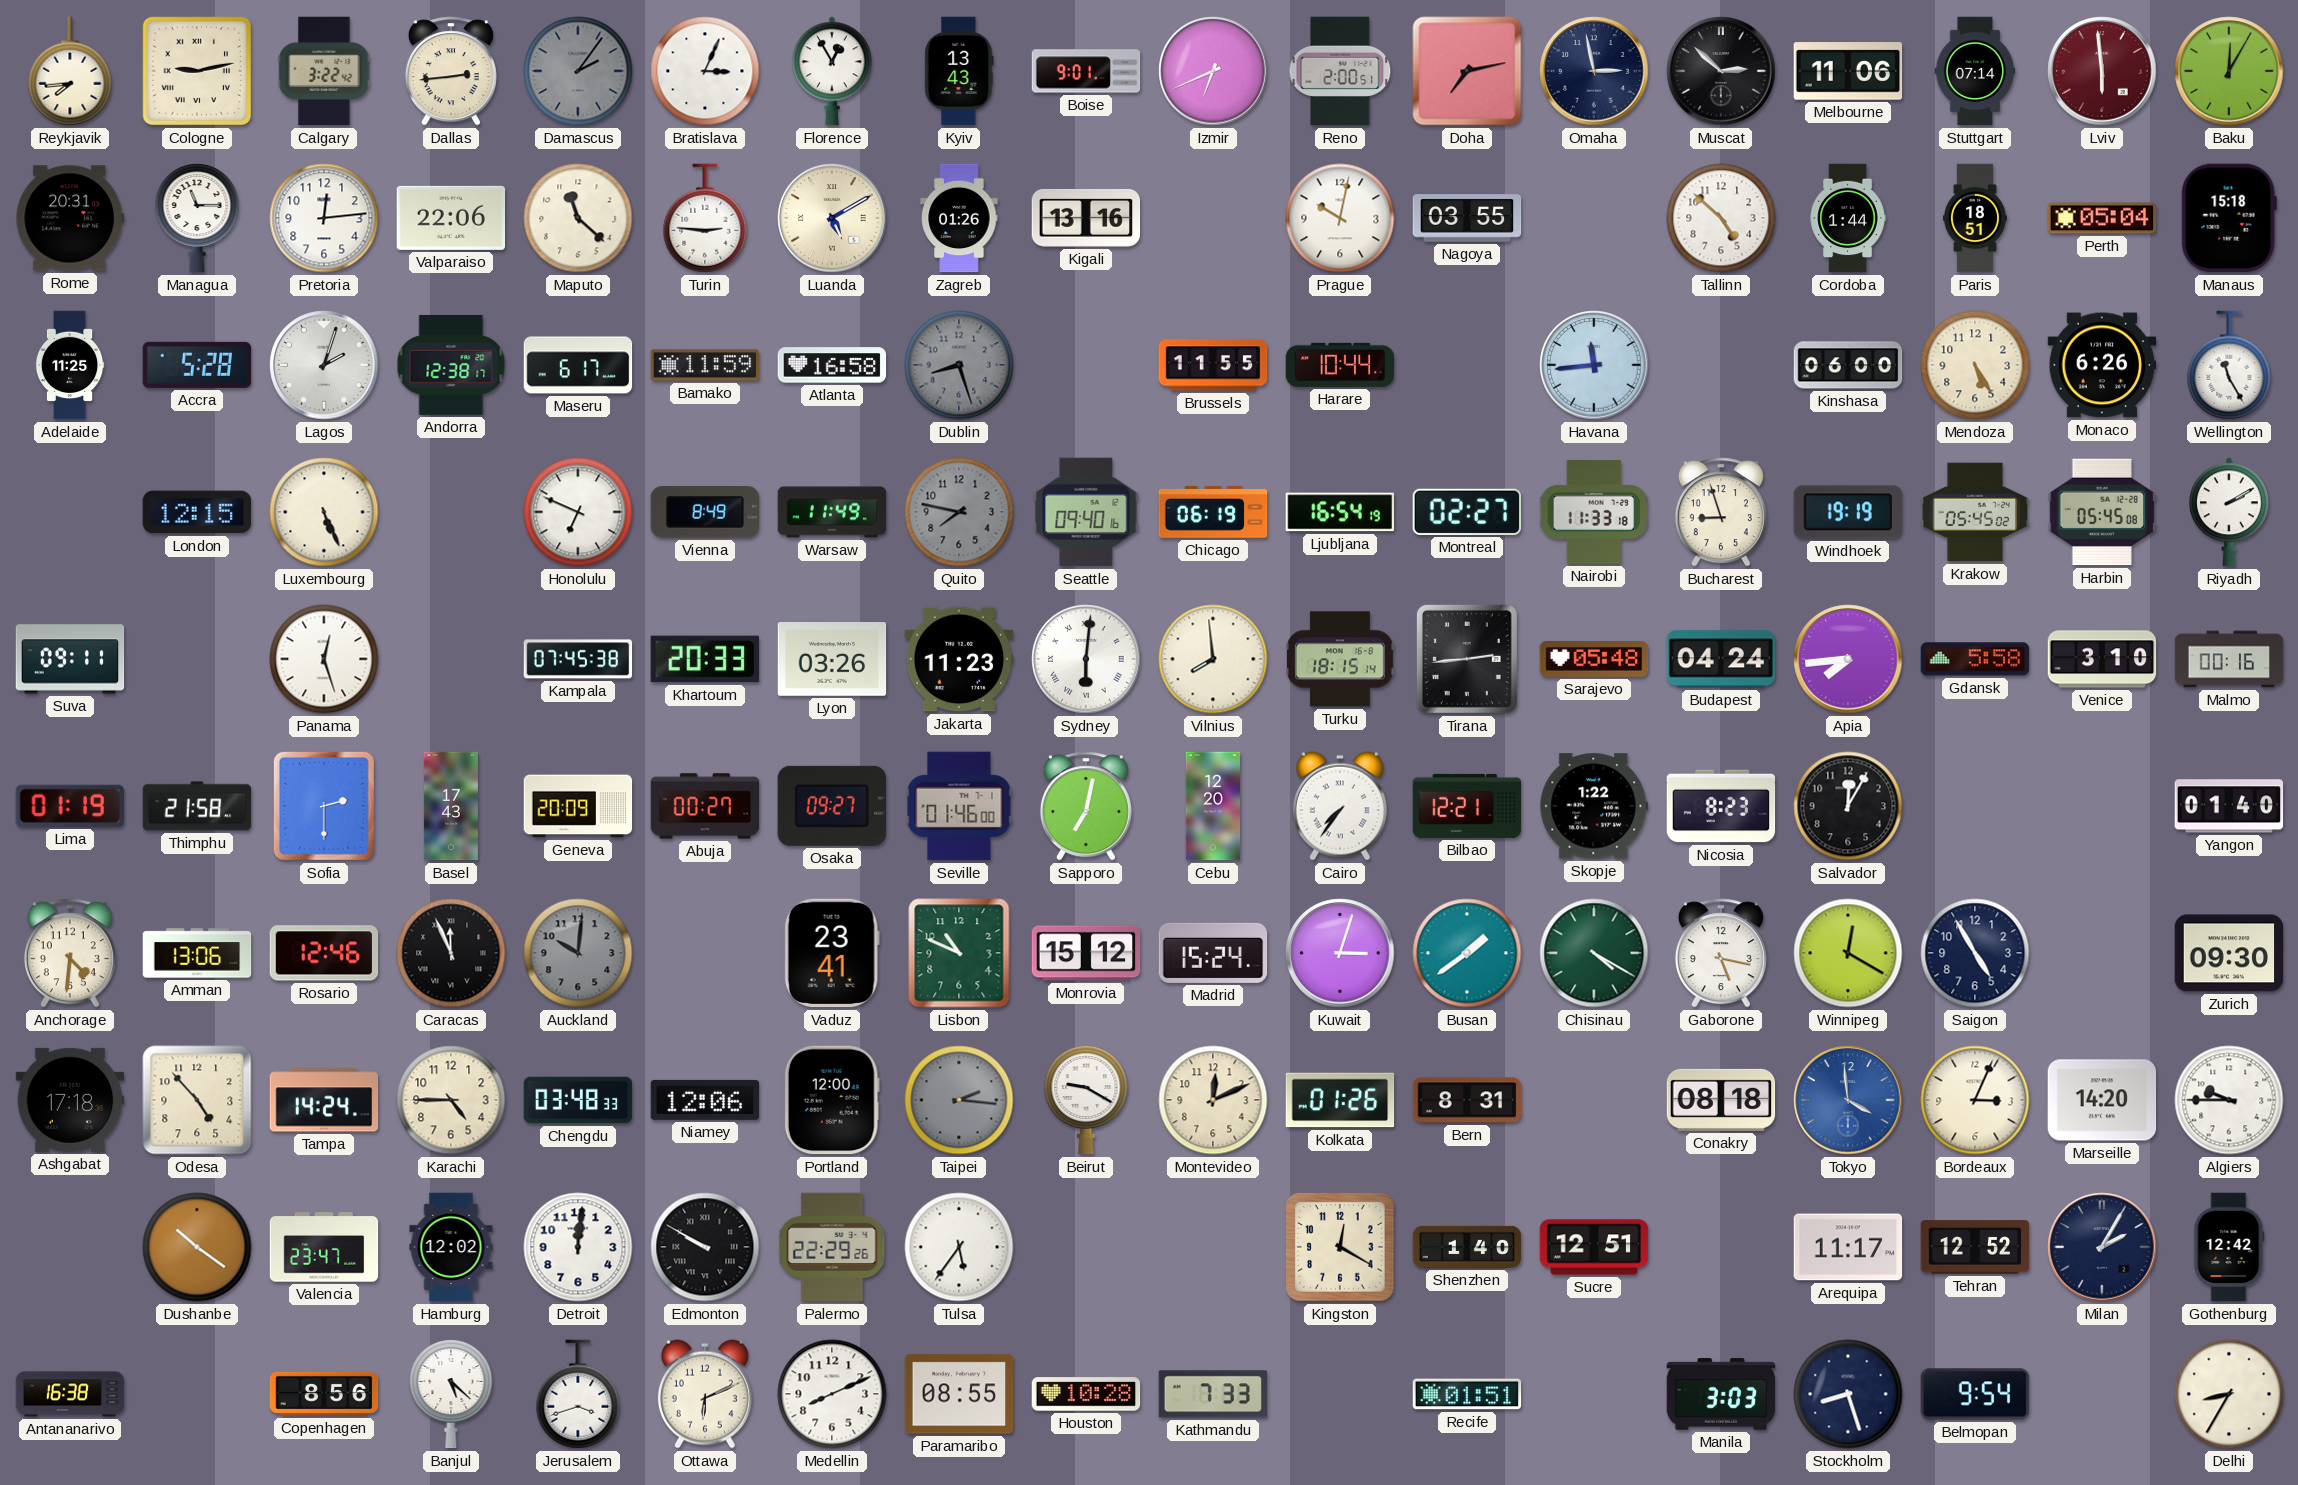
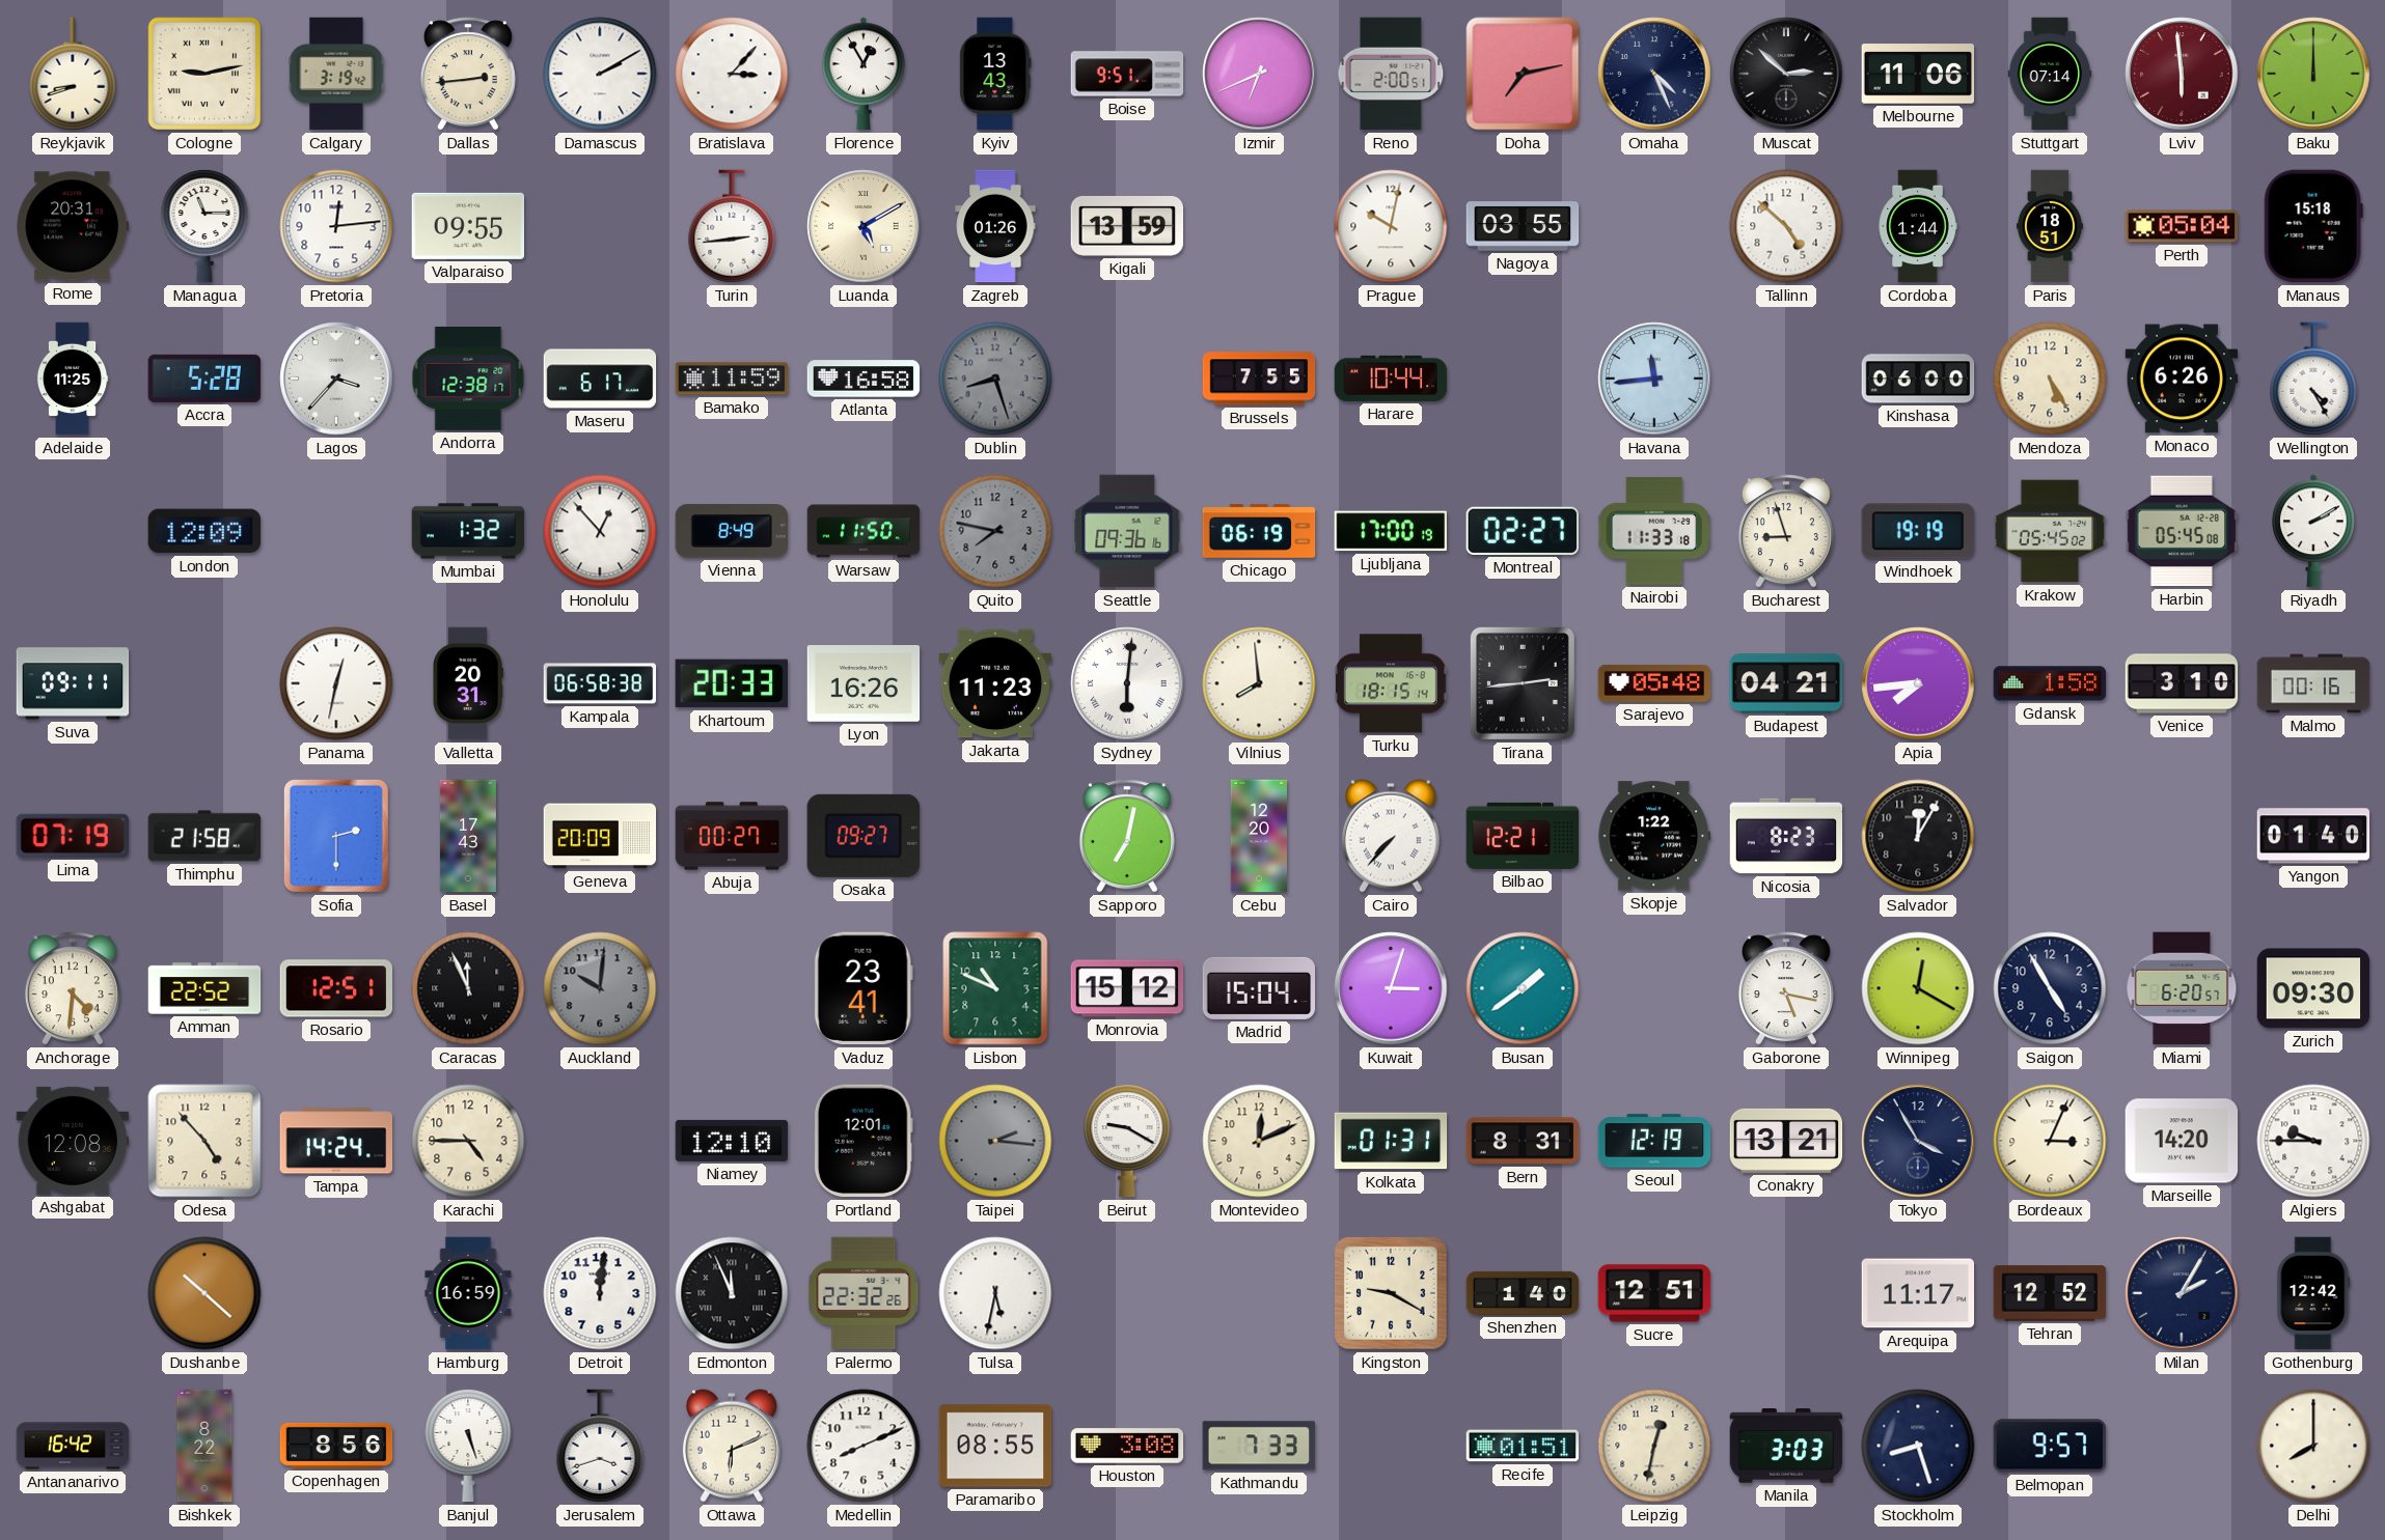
Reykjavik: 7:44 -> 8:42 (73, 74)
Calgary: 3:22 -> 3:19 (336, 74)
Damascus: 2:06 -> 2:10 (600, 74)
Damascus dial: grey -> white (600, 74)
Bratislava: 3:04 -> 3:07 (732, 74)
Boise: 9:01 -> 9:51 (1127, 74)
Omaha: 2:58 -> 4:26 (1654, 74)
Baku: 12:05 -> 12:00 (2313, 74)
Valparaiso: 22:06 -> 09:55 (468, 226)
Maputo: 11:22 -> none (578, 218)
Turin: 2:46 -> 2:44 (732, 226)
Kigali: 13:16 -> 13:59 (1127, 226)
Lagos: 2:03 -> 3:37 (336, 379)
Brussels: 11:55 -> 7:55 (1259, 379)
Wellington: 11:25 -> 4:25 (2313, 379)
London: 12:15 -> 12:09 (204, 531)
Luxembourg: 5:26 -> none (324, 512)
Mumbai: none -> 1:32 (468, 531)
Honolulu: 6:49 -> 12:53 (600, 531)
Warsaw: 11:49 -> 11:50 (863, 531)
Seattle: 09:40 -> 09:36 (1127, 531)
Ljubljana: 16:54 -> 17:00 (1391, 531)
Panama: 12:27 -> 12:32 (336, 683)
Valletta: none -> 20:31 (468, 683)
Kampala: 07:45 -> 06:58 (600, 683)
Lyon: 03:26 -> 16:26 (863, 684)
Budapest: 04:24 -> 04:21 (1786, 683)
Gdansk: 5:58 -> 1:58 (2050, 683)
Lima: 01:19 -> 07:19 (72, 836)
Seville: 01:46 -> none (959, 806)
Cairo: 7:36 -> 7:37 (1391, 836)
Amman: 13:06 -> 22:52 (204, 988)
Rosario: 12:46 -> 12:51 (336, 988)
Madrid: 15:24 -> 15:04 (1259, 988)
Chisinau: 4:20 -> none (1594, 953)
Miami: none -> 6:20 (2182, 988)
Ashgabat: 17:18 -> 12:08 (73, 1141)
Chengdu: 03:48 -> none (578, 1100)
Niamey: 12:06 -> 12:10 (732, 1141)
Portland: 12:00 -> 12:01 (863, 1141)
Kolkata: 01:26 -> 01:31 (1391, 1141)
Seoul: none -> 12:19 (1654, 1141)
Conakry: 08:18 -> 13:21 (1786, 1141)
Tokyo: 3:59 -> 3:55 (1918, 1141)
Tokyo dial: blue -> navy (1918, 1141)
Dushanbe: 10:21 -> 10:22 (204, 1293)
Valencia: 23:47 -> none (324, 1247)
Hamburg: 12:02 -> 16:59 (468, 1293)
Edmonton: 9:50 -> 11:56 (732, 1293)
Palermo: 22:29 -> 22:32 (863, 1293)
Tulsa: 5:36 -> 5:32 (995, 1293)
Kingston: 12:20 -> 9:20 (1391, 1293)
Antananarivo: 16:38 -> 16:42 (73, 1446)
Bishkek: none -> 8:22 (204, 1446)
Banjul: 5:22 -> 5:27 (468, 1446)
Houston: 10:28 -> 3:08 (1127, 1446)
Leipzig: none -> 12:32 (1654, 1446)
Belmopan: 9:54 -> 9:57 (2050, 1446)
Delhi: 8:35 -> 8:00 (2313, 1446)
